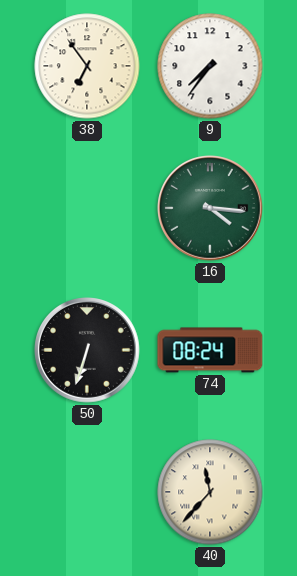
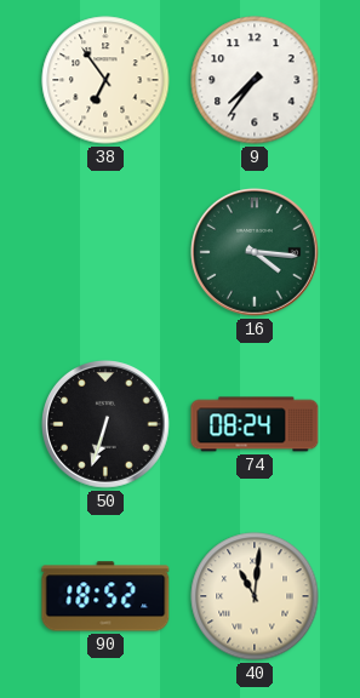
90: none -> 18:52 (105, 596)
40: 11:37 -> 11:01 (255, 596)
